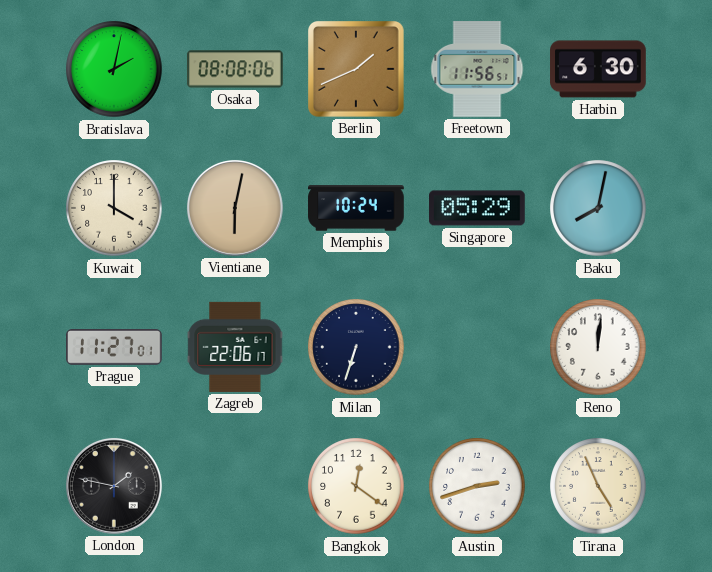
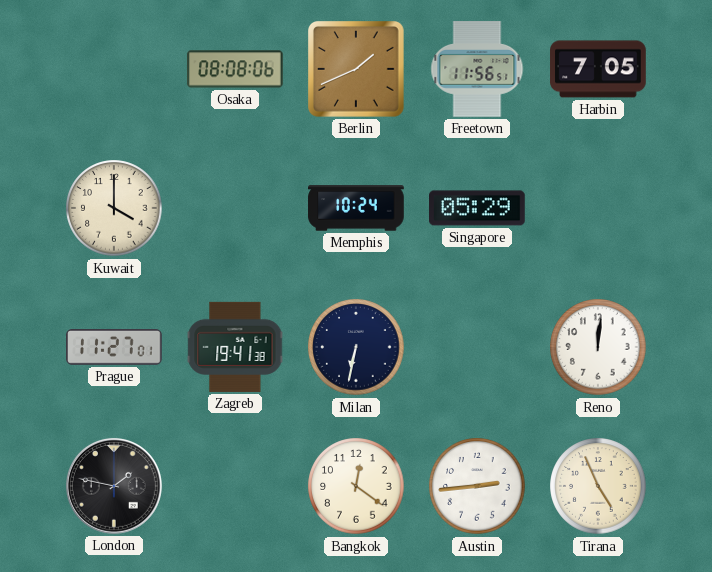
Bratislava: 2:02 -> none (114, 69)
Harbin: 6:30 -> 7:05 (598, 69)
Vientiane: 6:02 -> none (235, 208)
Baku: 8:02 -> none (598, 208)
Zagreb: 22:06 -> 19:41 (235, 347)
Milan: 6:33 -> 6:32 (356, 347)
Austin: 2:42 -> 2:44 (477, 486)
